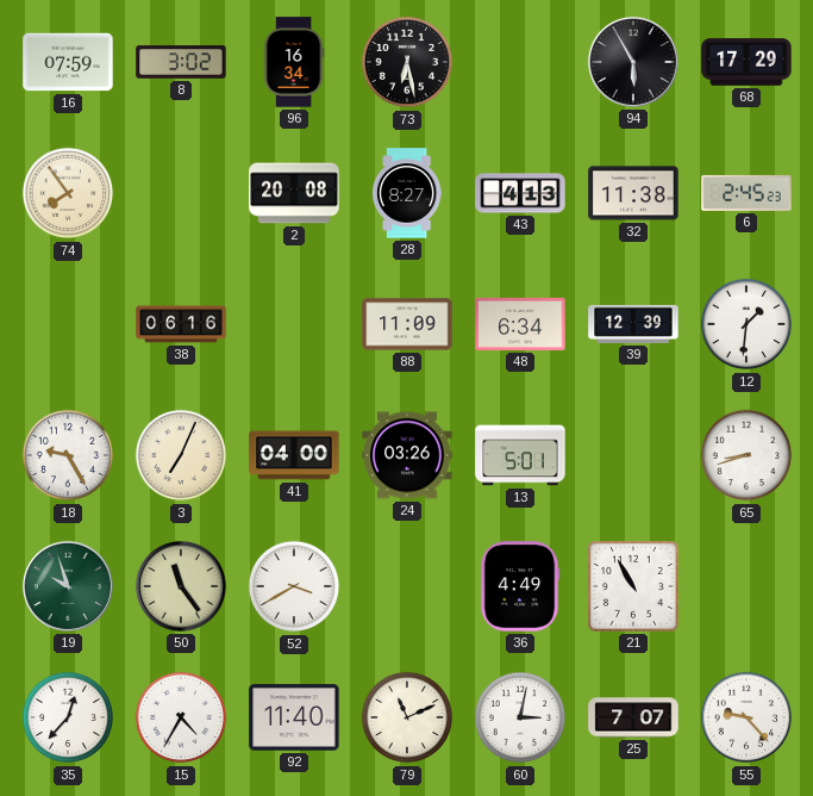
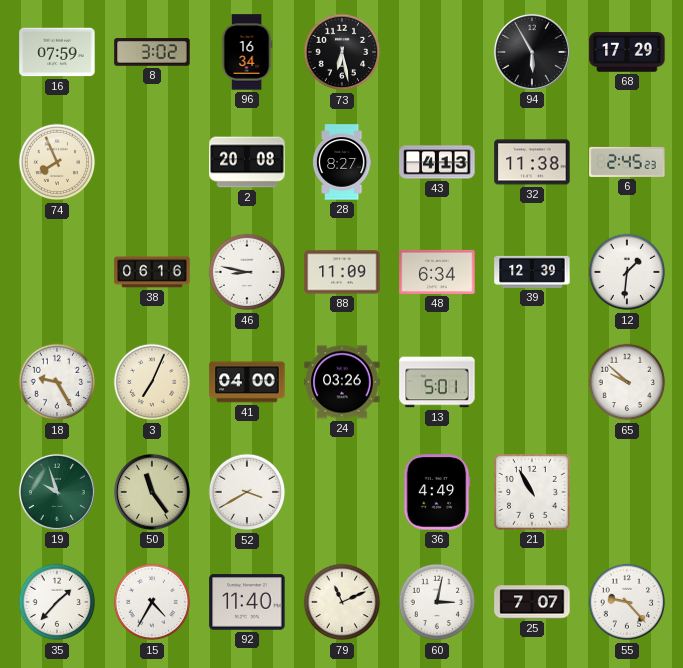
74: 7:54 -> 7:56 (57, 162)
46: none -> 8:47 (247, 272)
65: 8:42 -> 9:52 (627, 382)
35: 12:37 -> 1:37 (57, 602)
